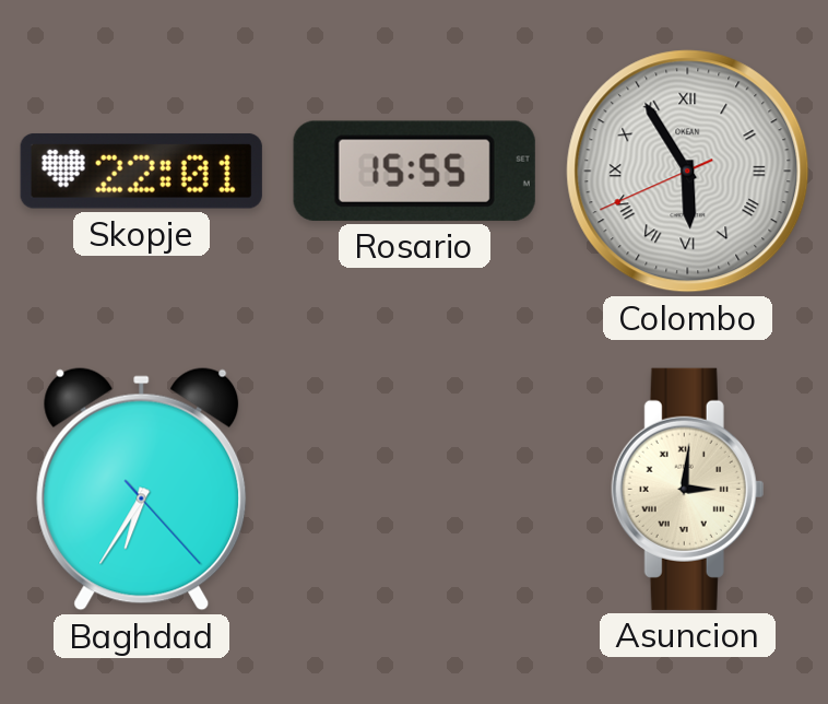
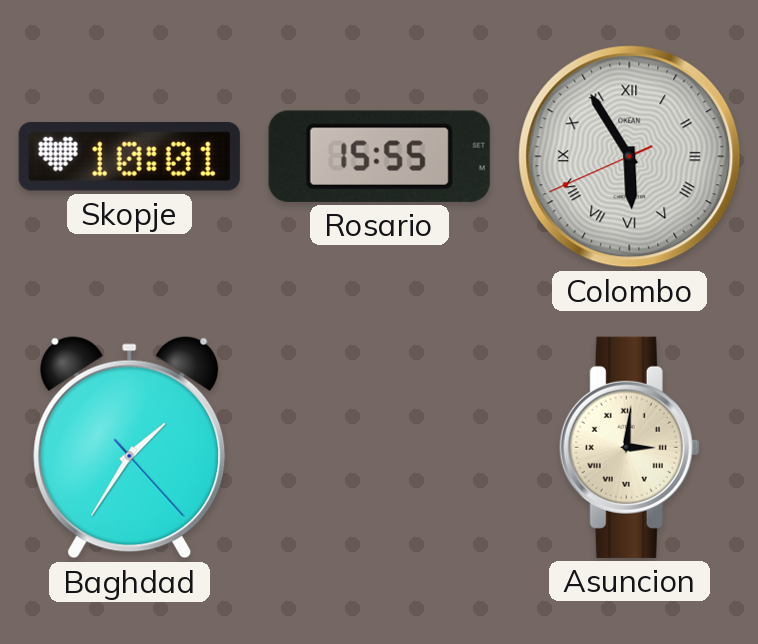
Skopje: 22:01 -> 10:01 (129, 156)
Baghdad: 6:35 -> 1:35 (130, 448)
